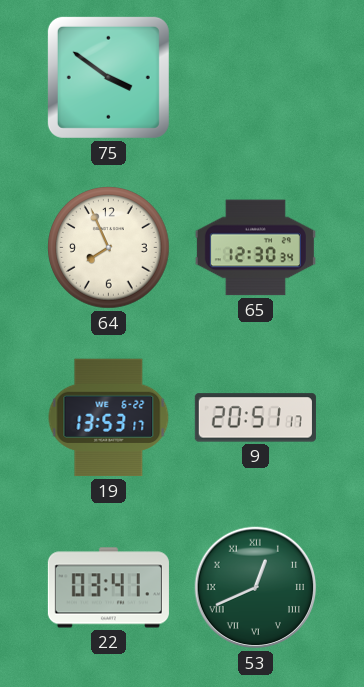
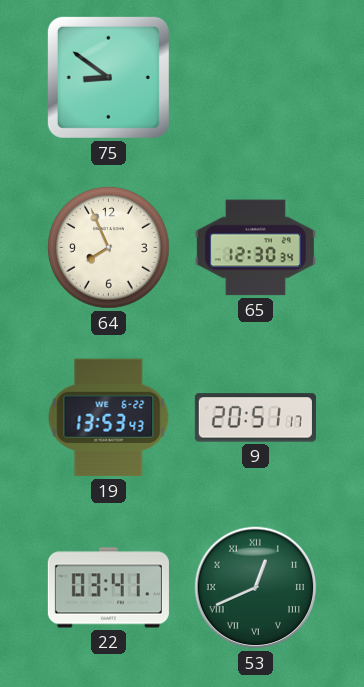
75: 3:51 -> 8:51 (108, 77)
19: 13:53:17 -> 13:53:43 (109, 418)
